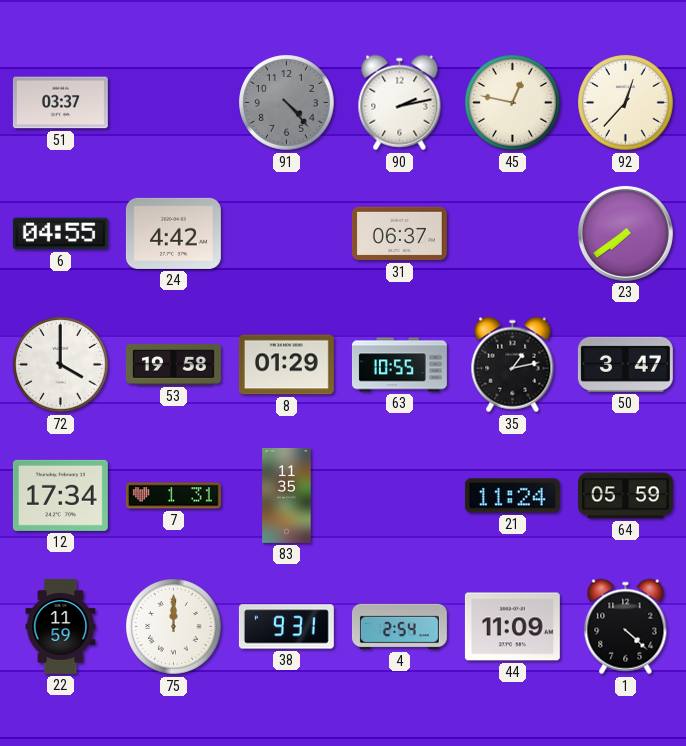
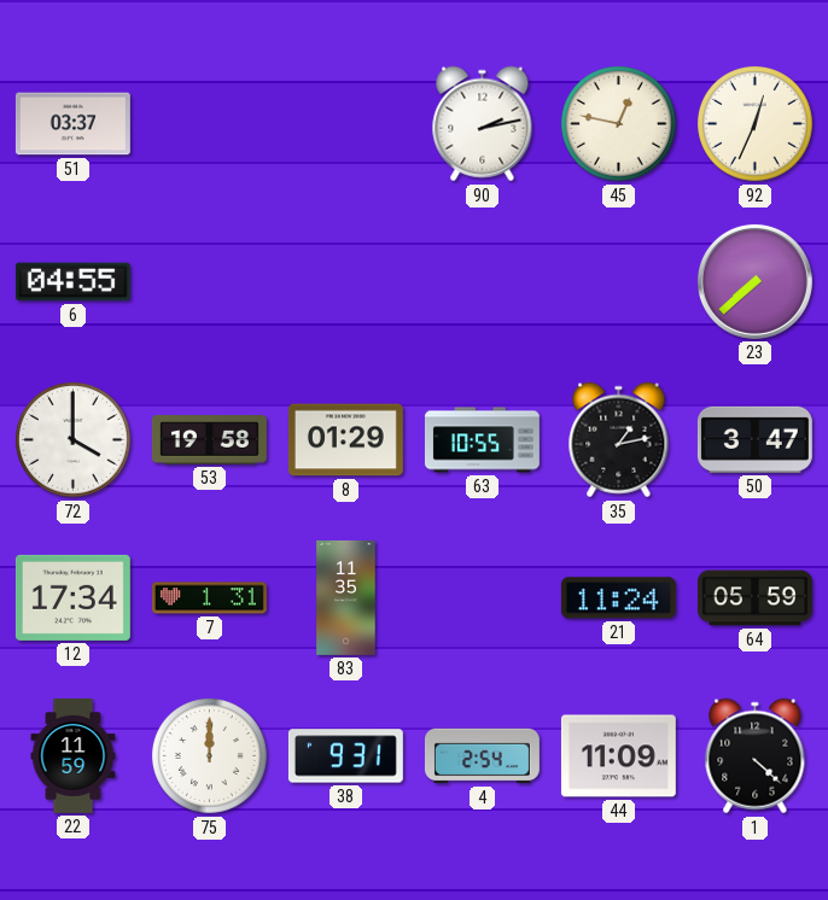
91: 4:23 -> none (287, 103)
92: 12:37 -> 12:34 (756, 124)
24: 4:42 -> none (173, 233)
31: 06:37 -> none (399, 234)
23: 7:39 -> 7:38 (754, 281)
